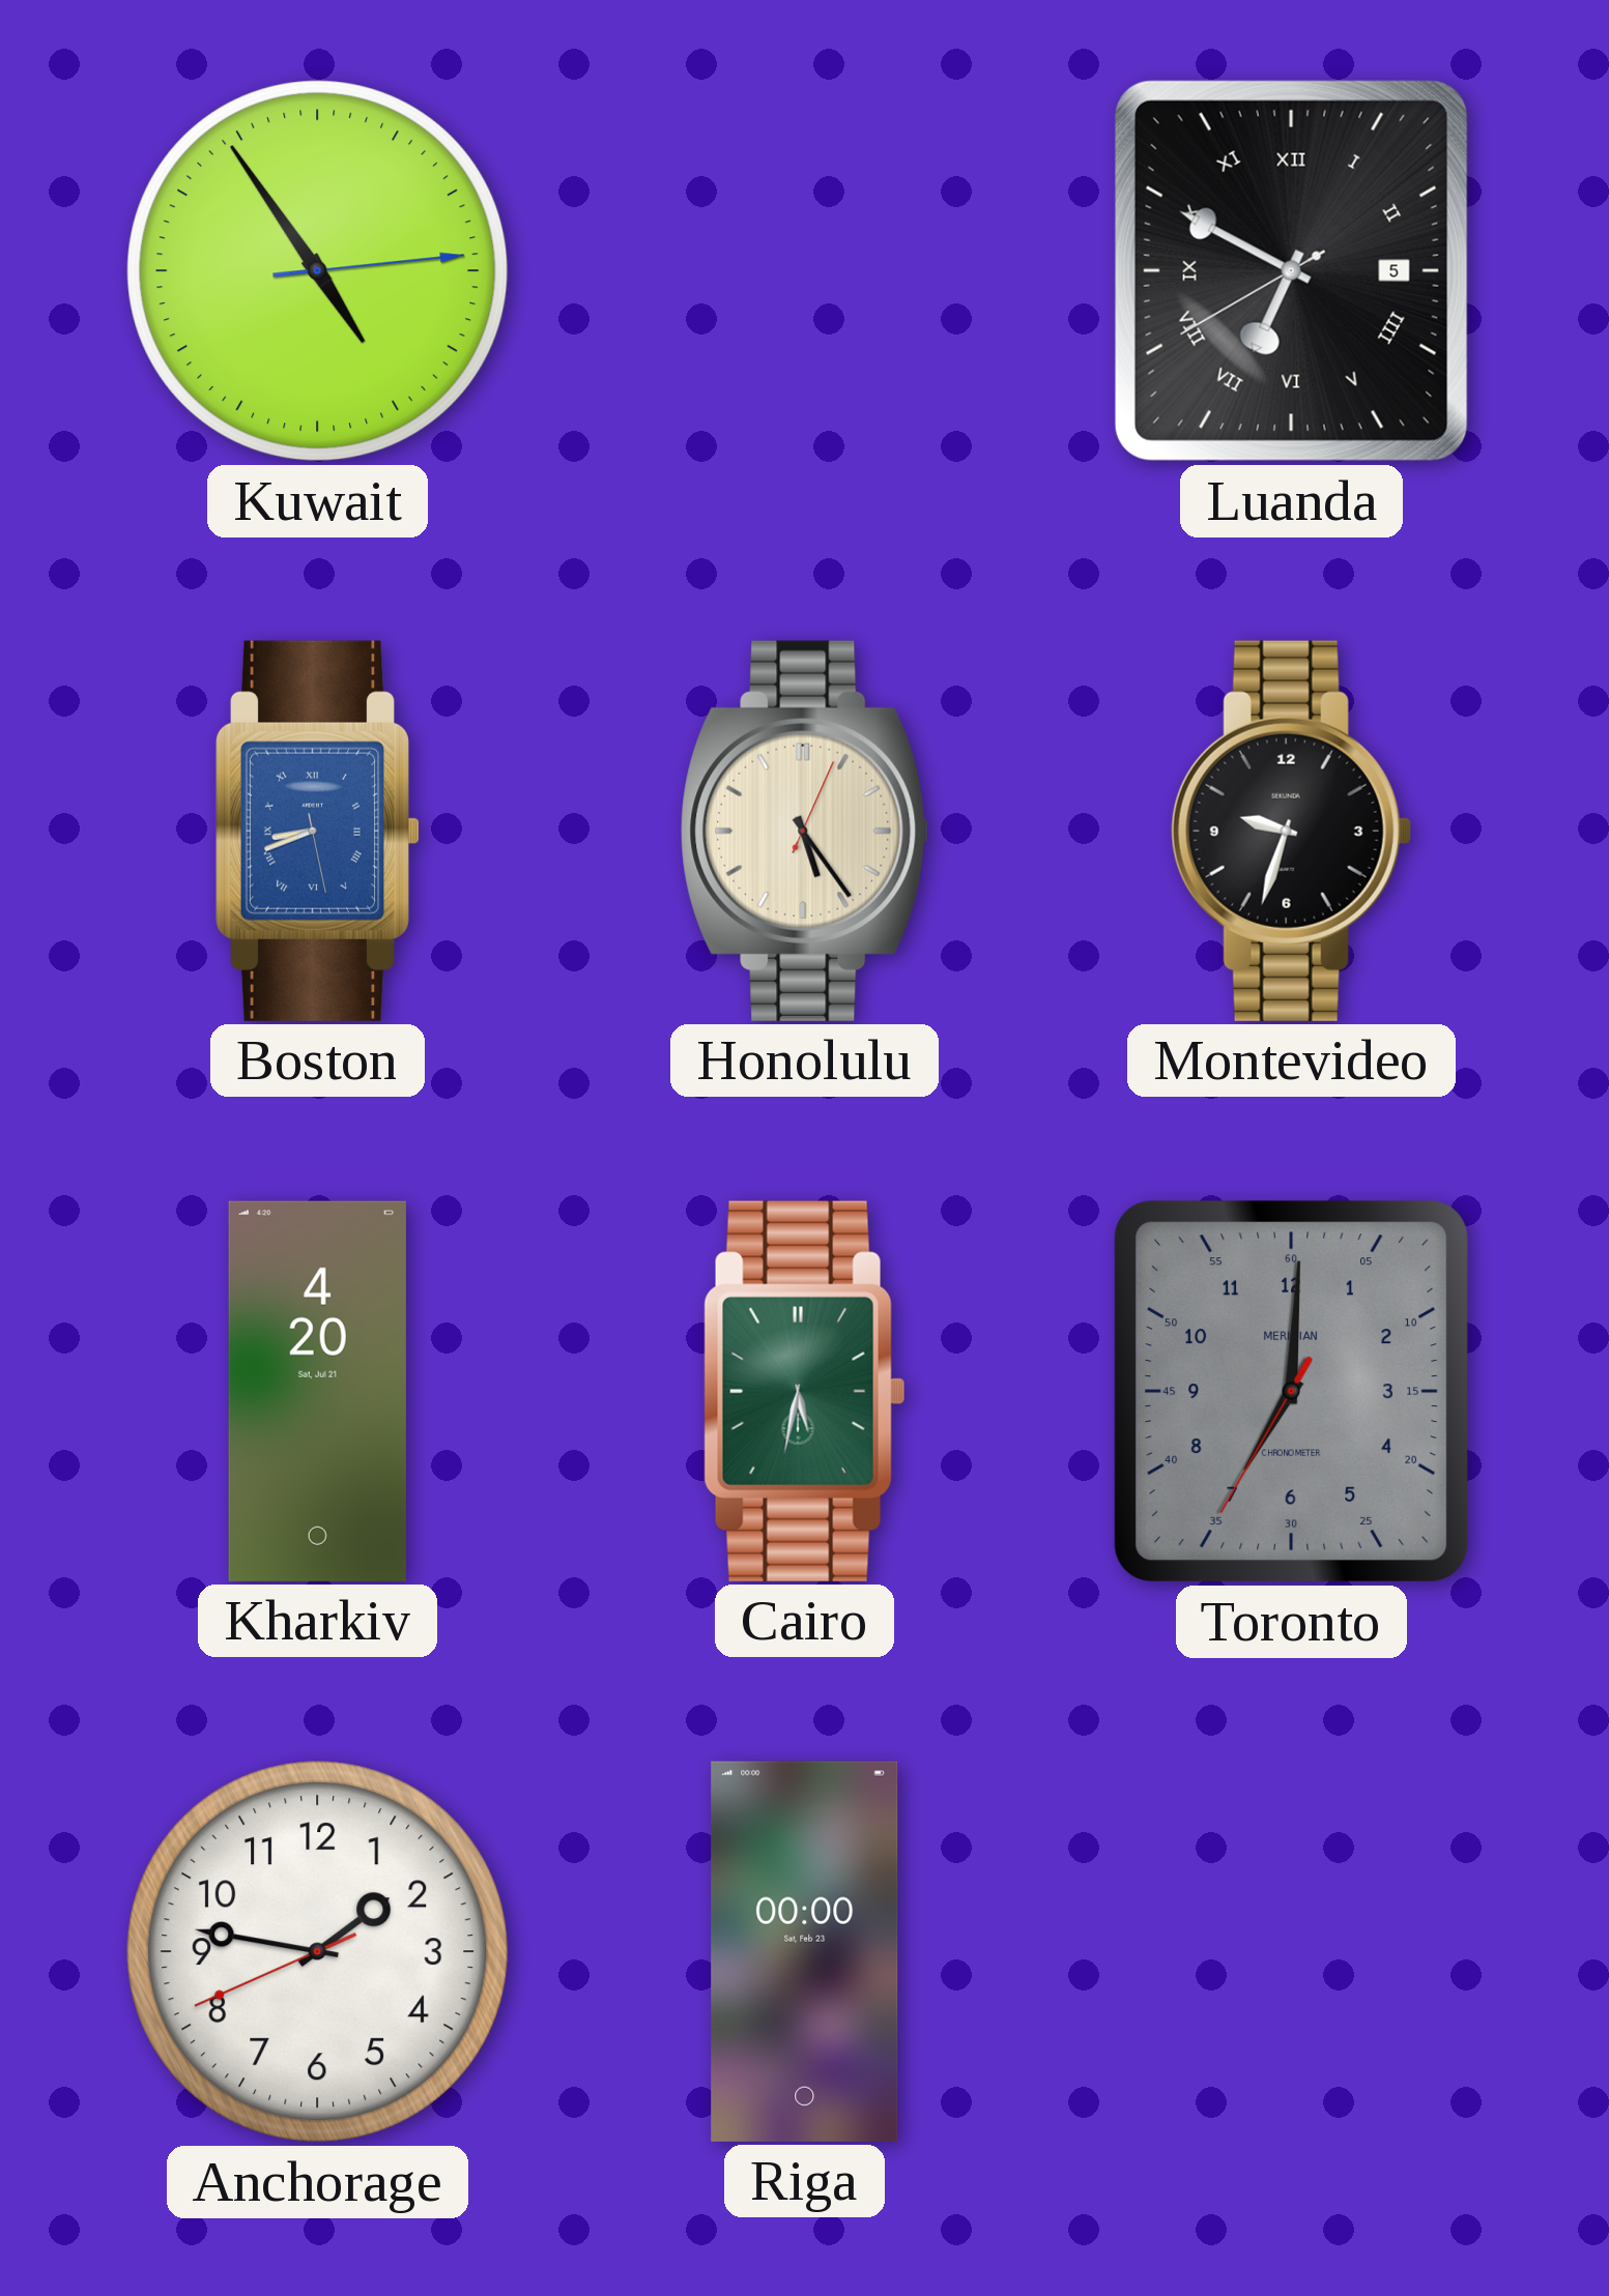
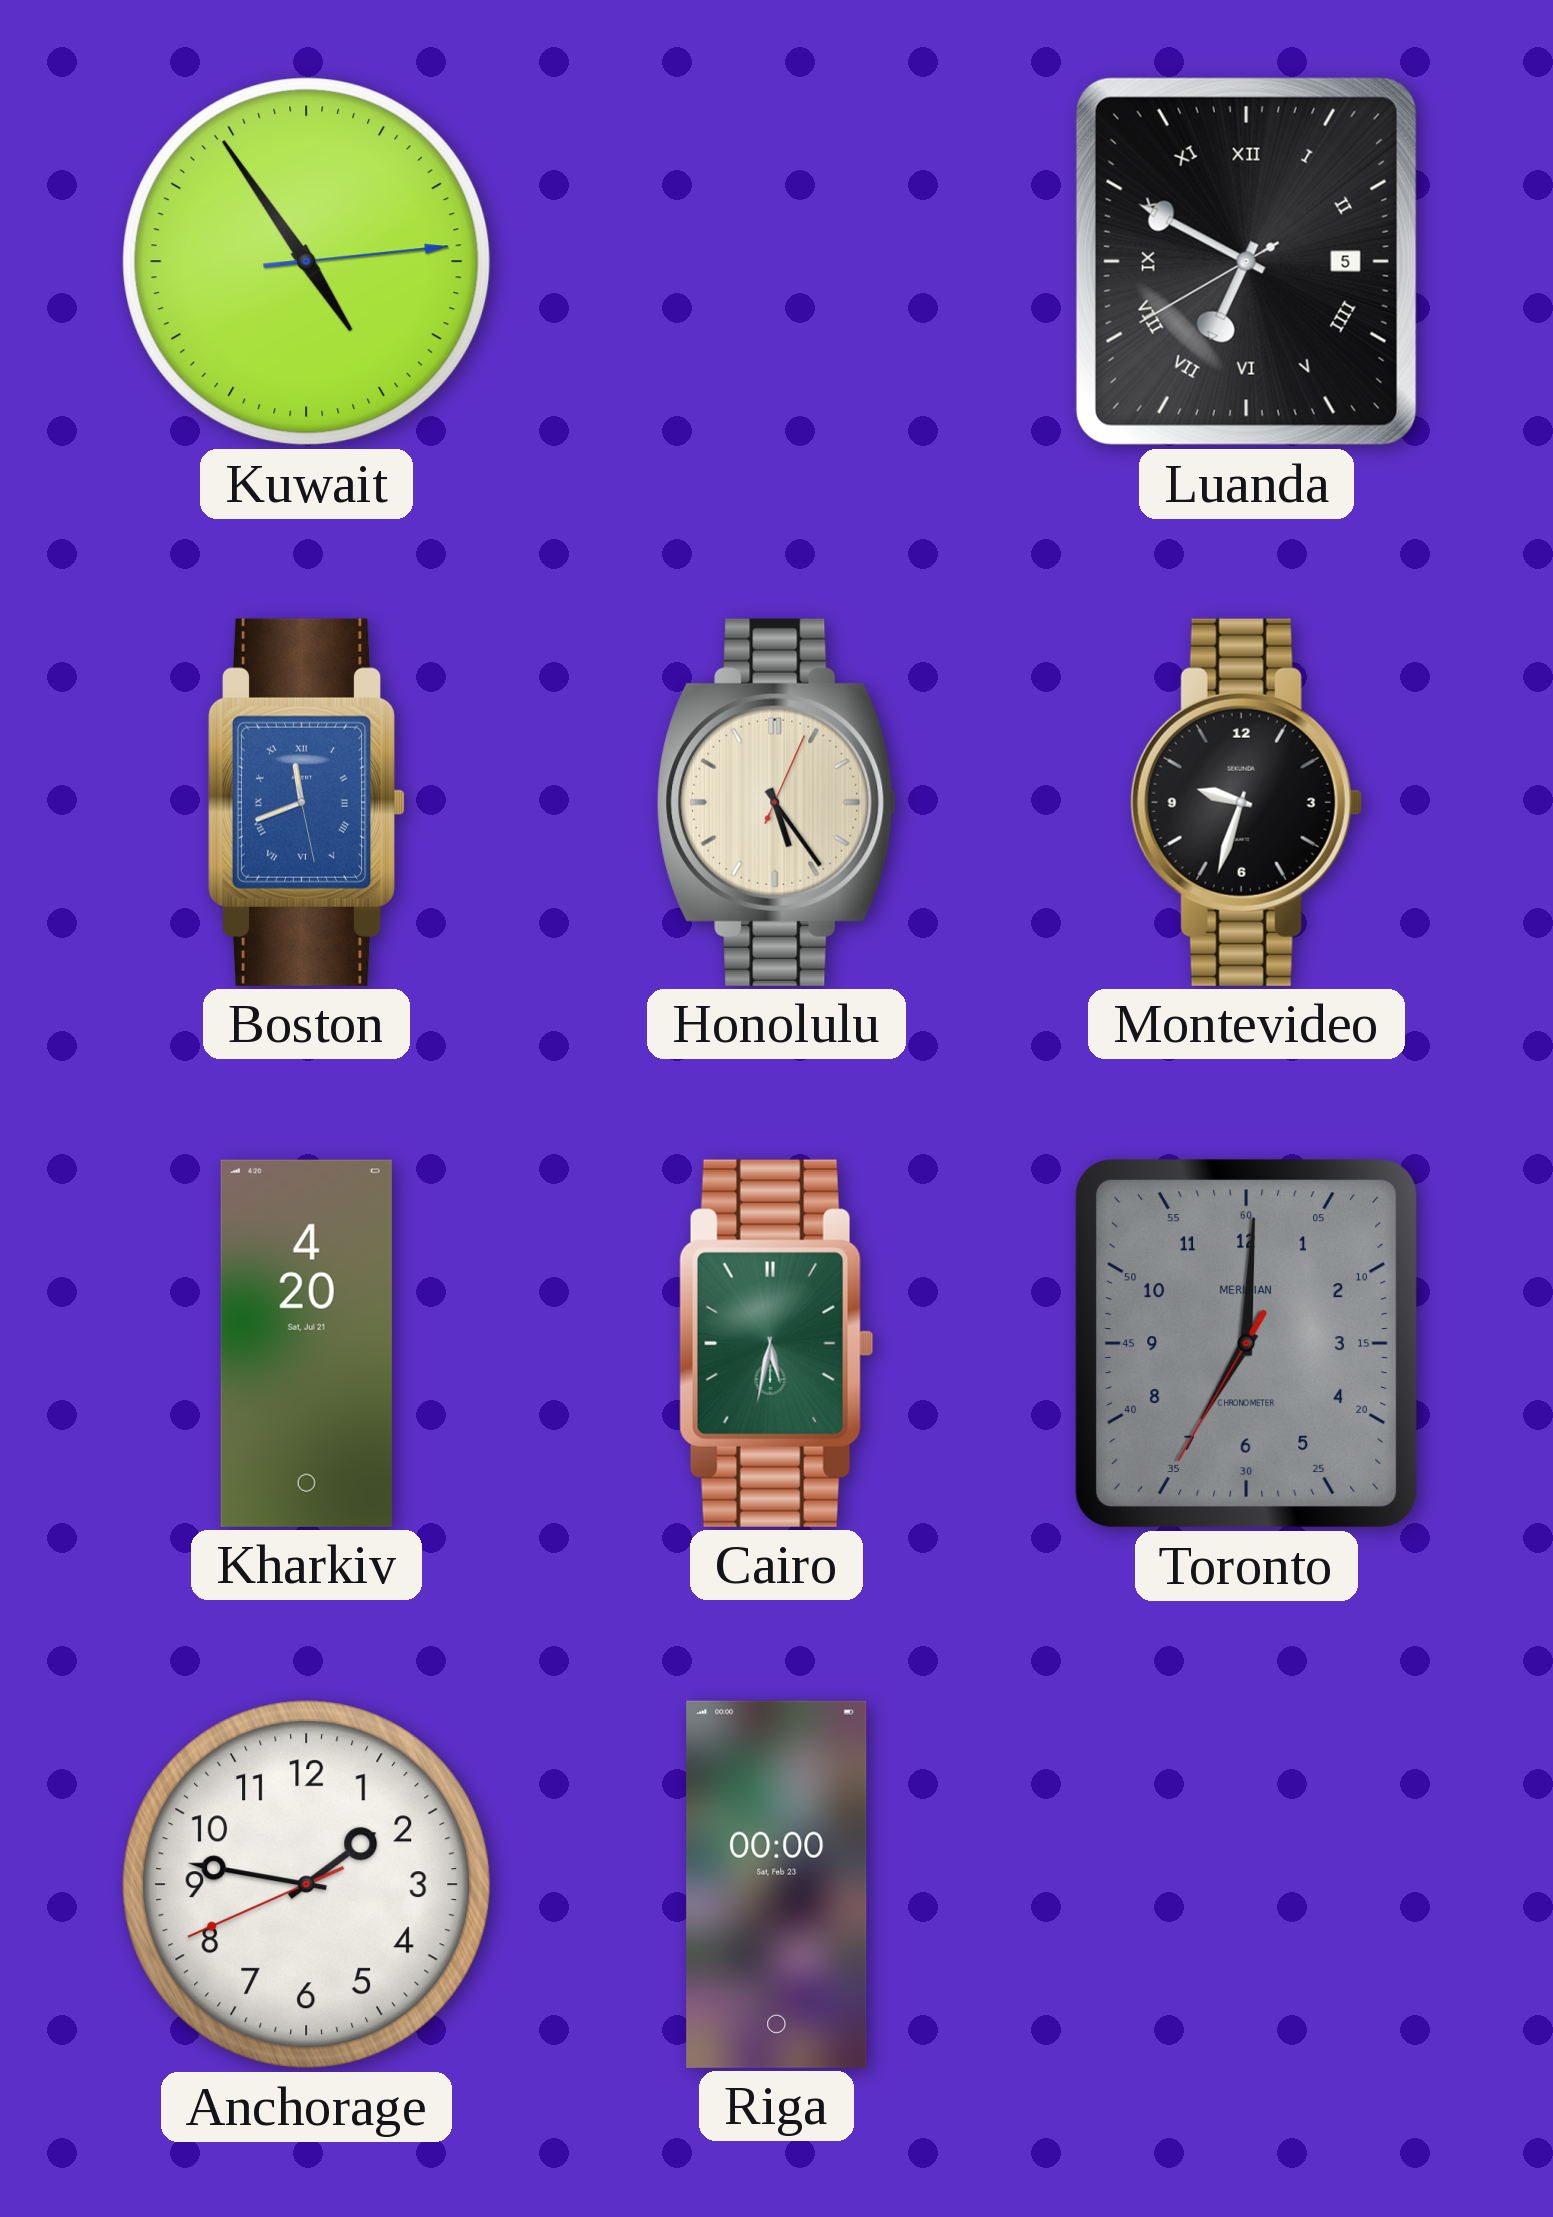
Boston: 8:41 -> 11:41 (307, 802)
